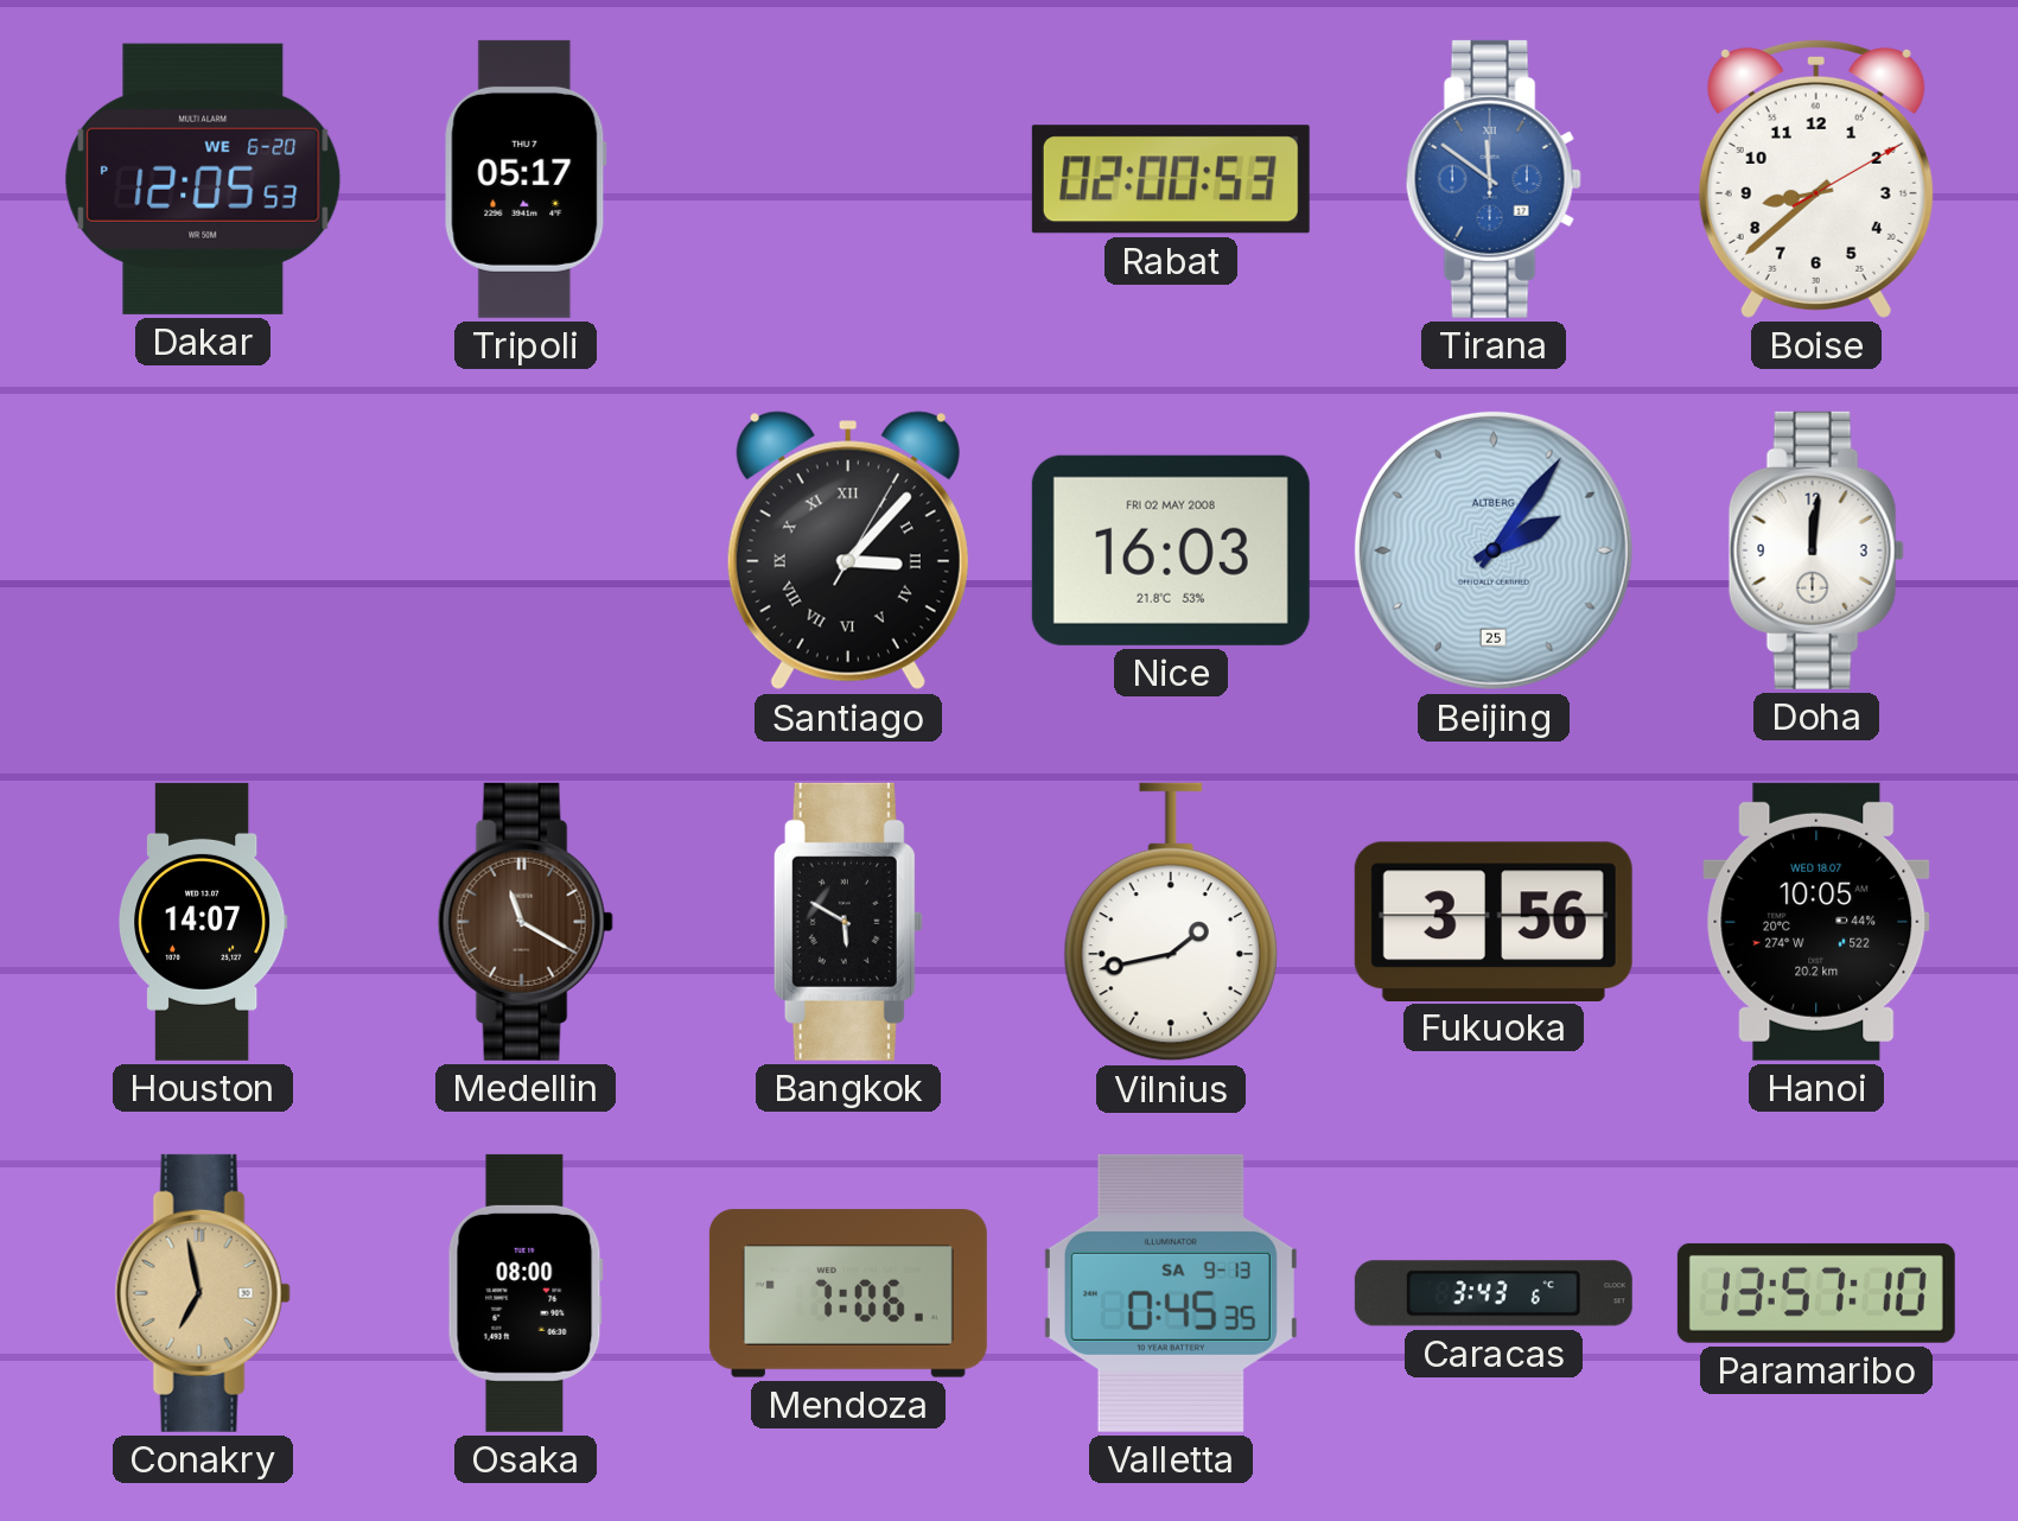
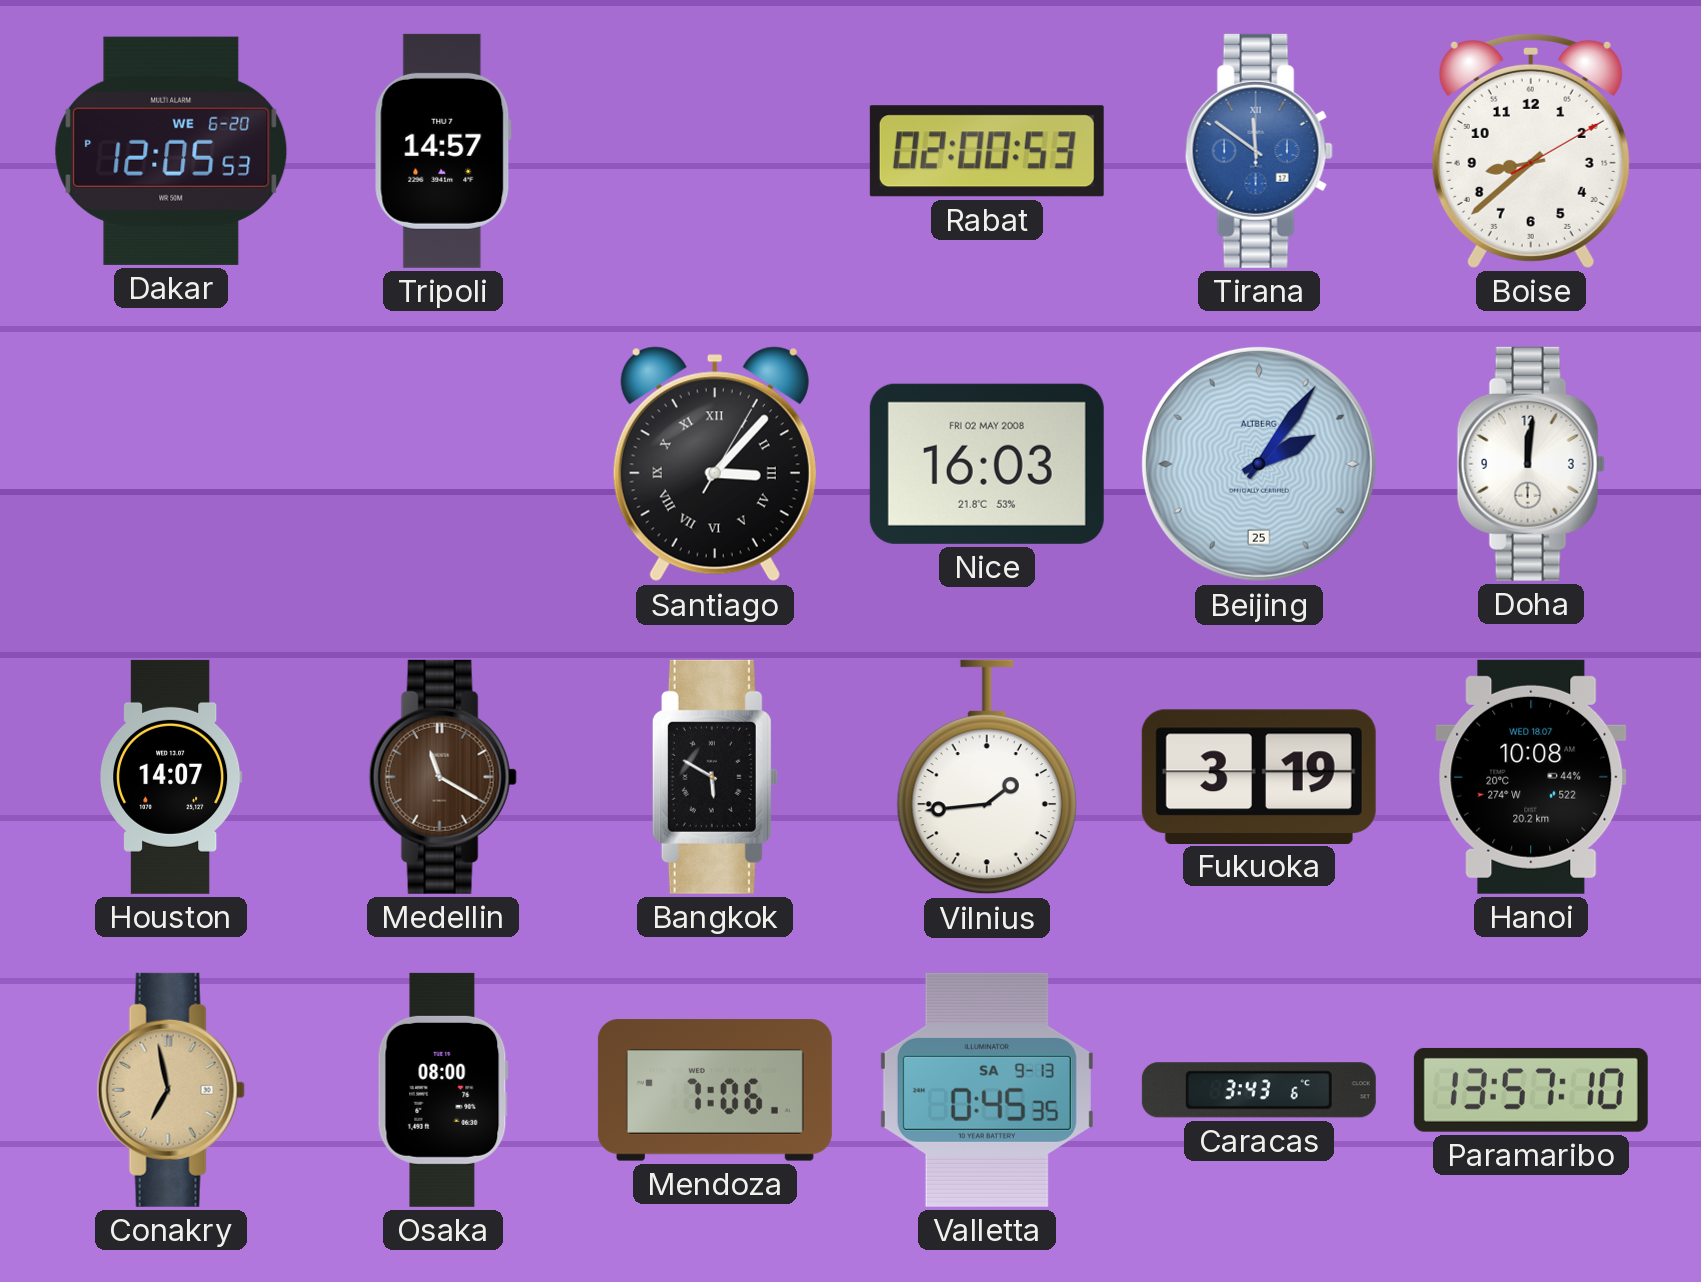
Tripoli: 05:17 -> 14:57 (443, 151)
Vilnius: 1:43 -> 1:44 (987, 777)
Fukuoka: 3:56 -> 3:19 (1259, 776)
Hanoi: 10:05 -> 10:08 (1531, 777)
